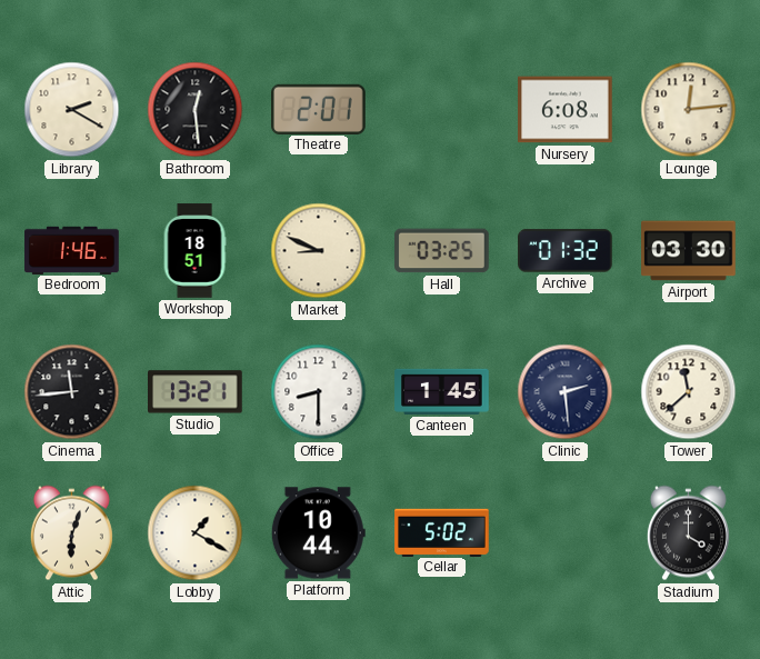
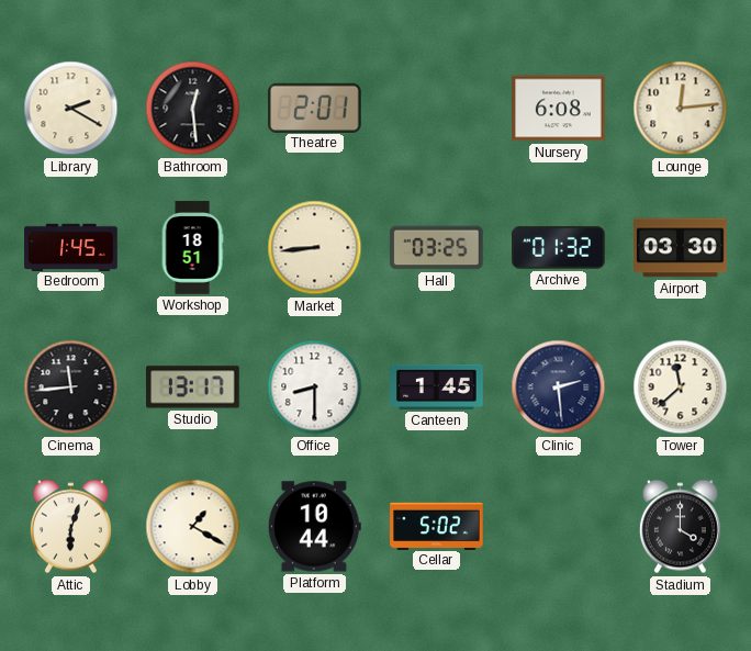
Bedroom: 1:46 -> 1:45 (71, 247)
Market: 8:49 -> 8:44 (315, 248)
Studio: 13:21 -> 13:17 (193, 388)
